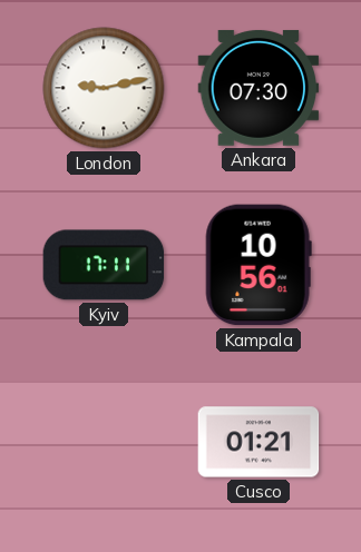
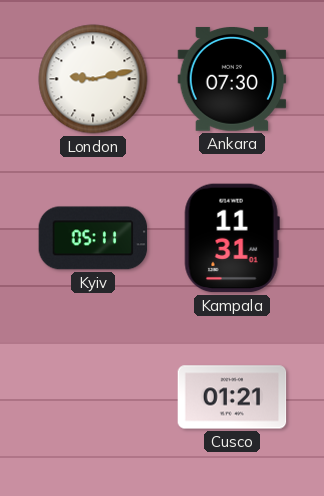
Kyiv: 17:11 -> 05:11 (93, 238)
Kampala: 10:56 -> 11:31 (232, 238)
